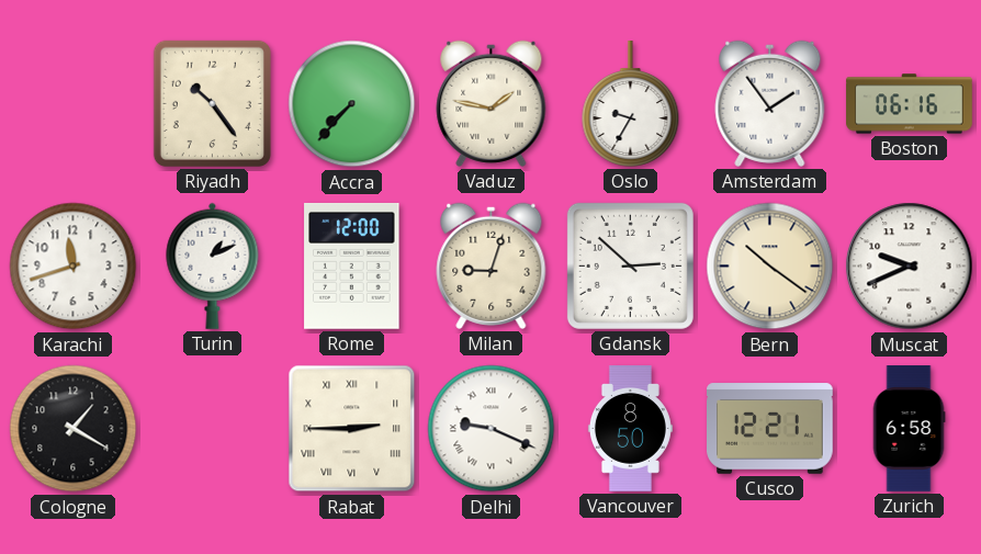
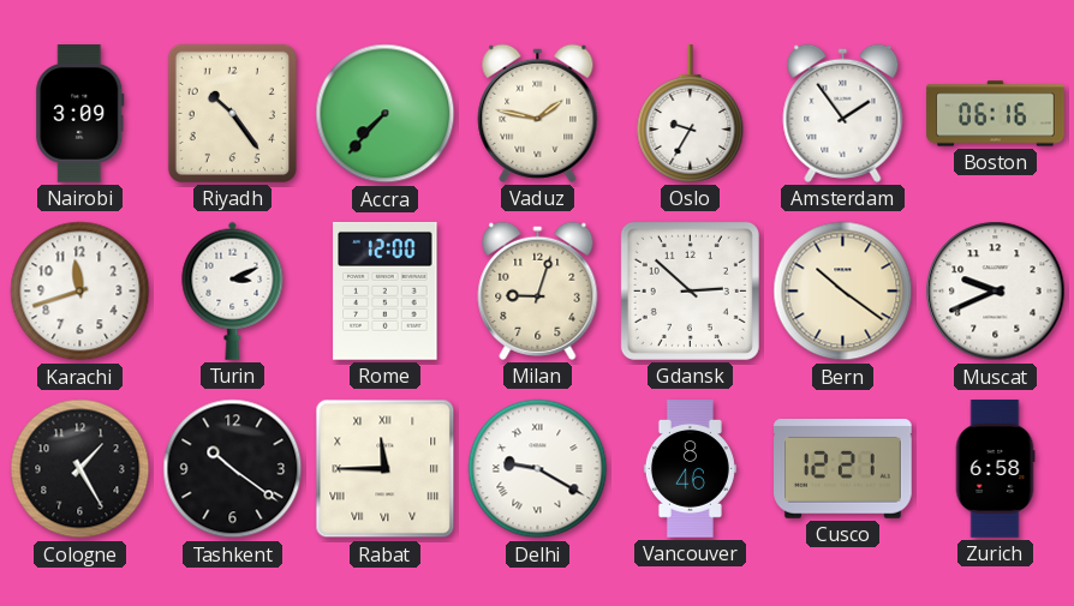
Nairobi: none -> 3:09 (80, 114)
Turin: 1:11 -> 3:11 (233, 290)
Cologne: 1:20 -> 1:25 (80, 469)
Tashkent: none -> 10:21 (233, 469)
Rabat: 2:45 -> 11:45 (386, 469)
Delhi: 9:19 -> 9:20 (538, 469)
Vancouver: 8:50 -> 8:46 (690, 469)
